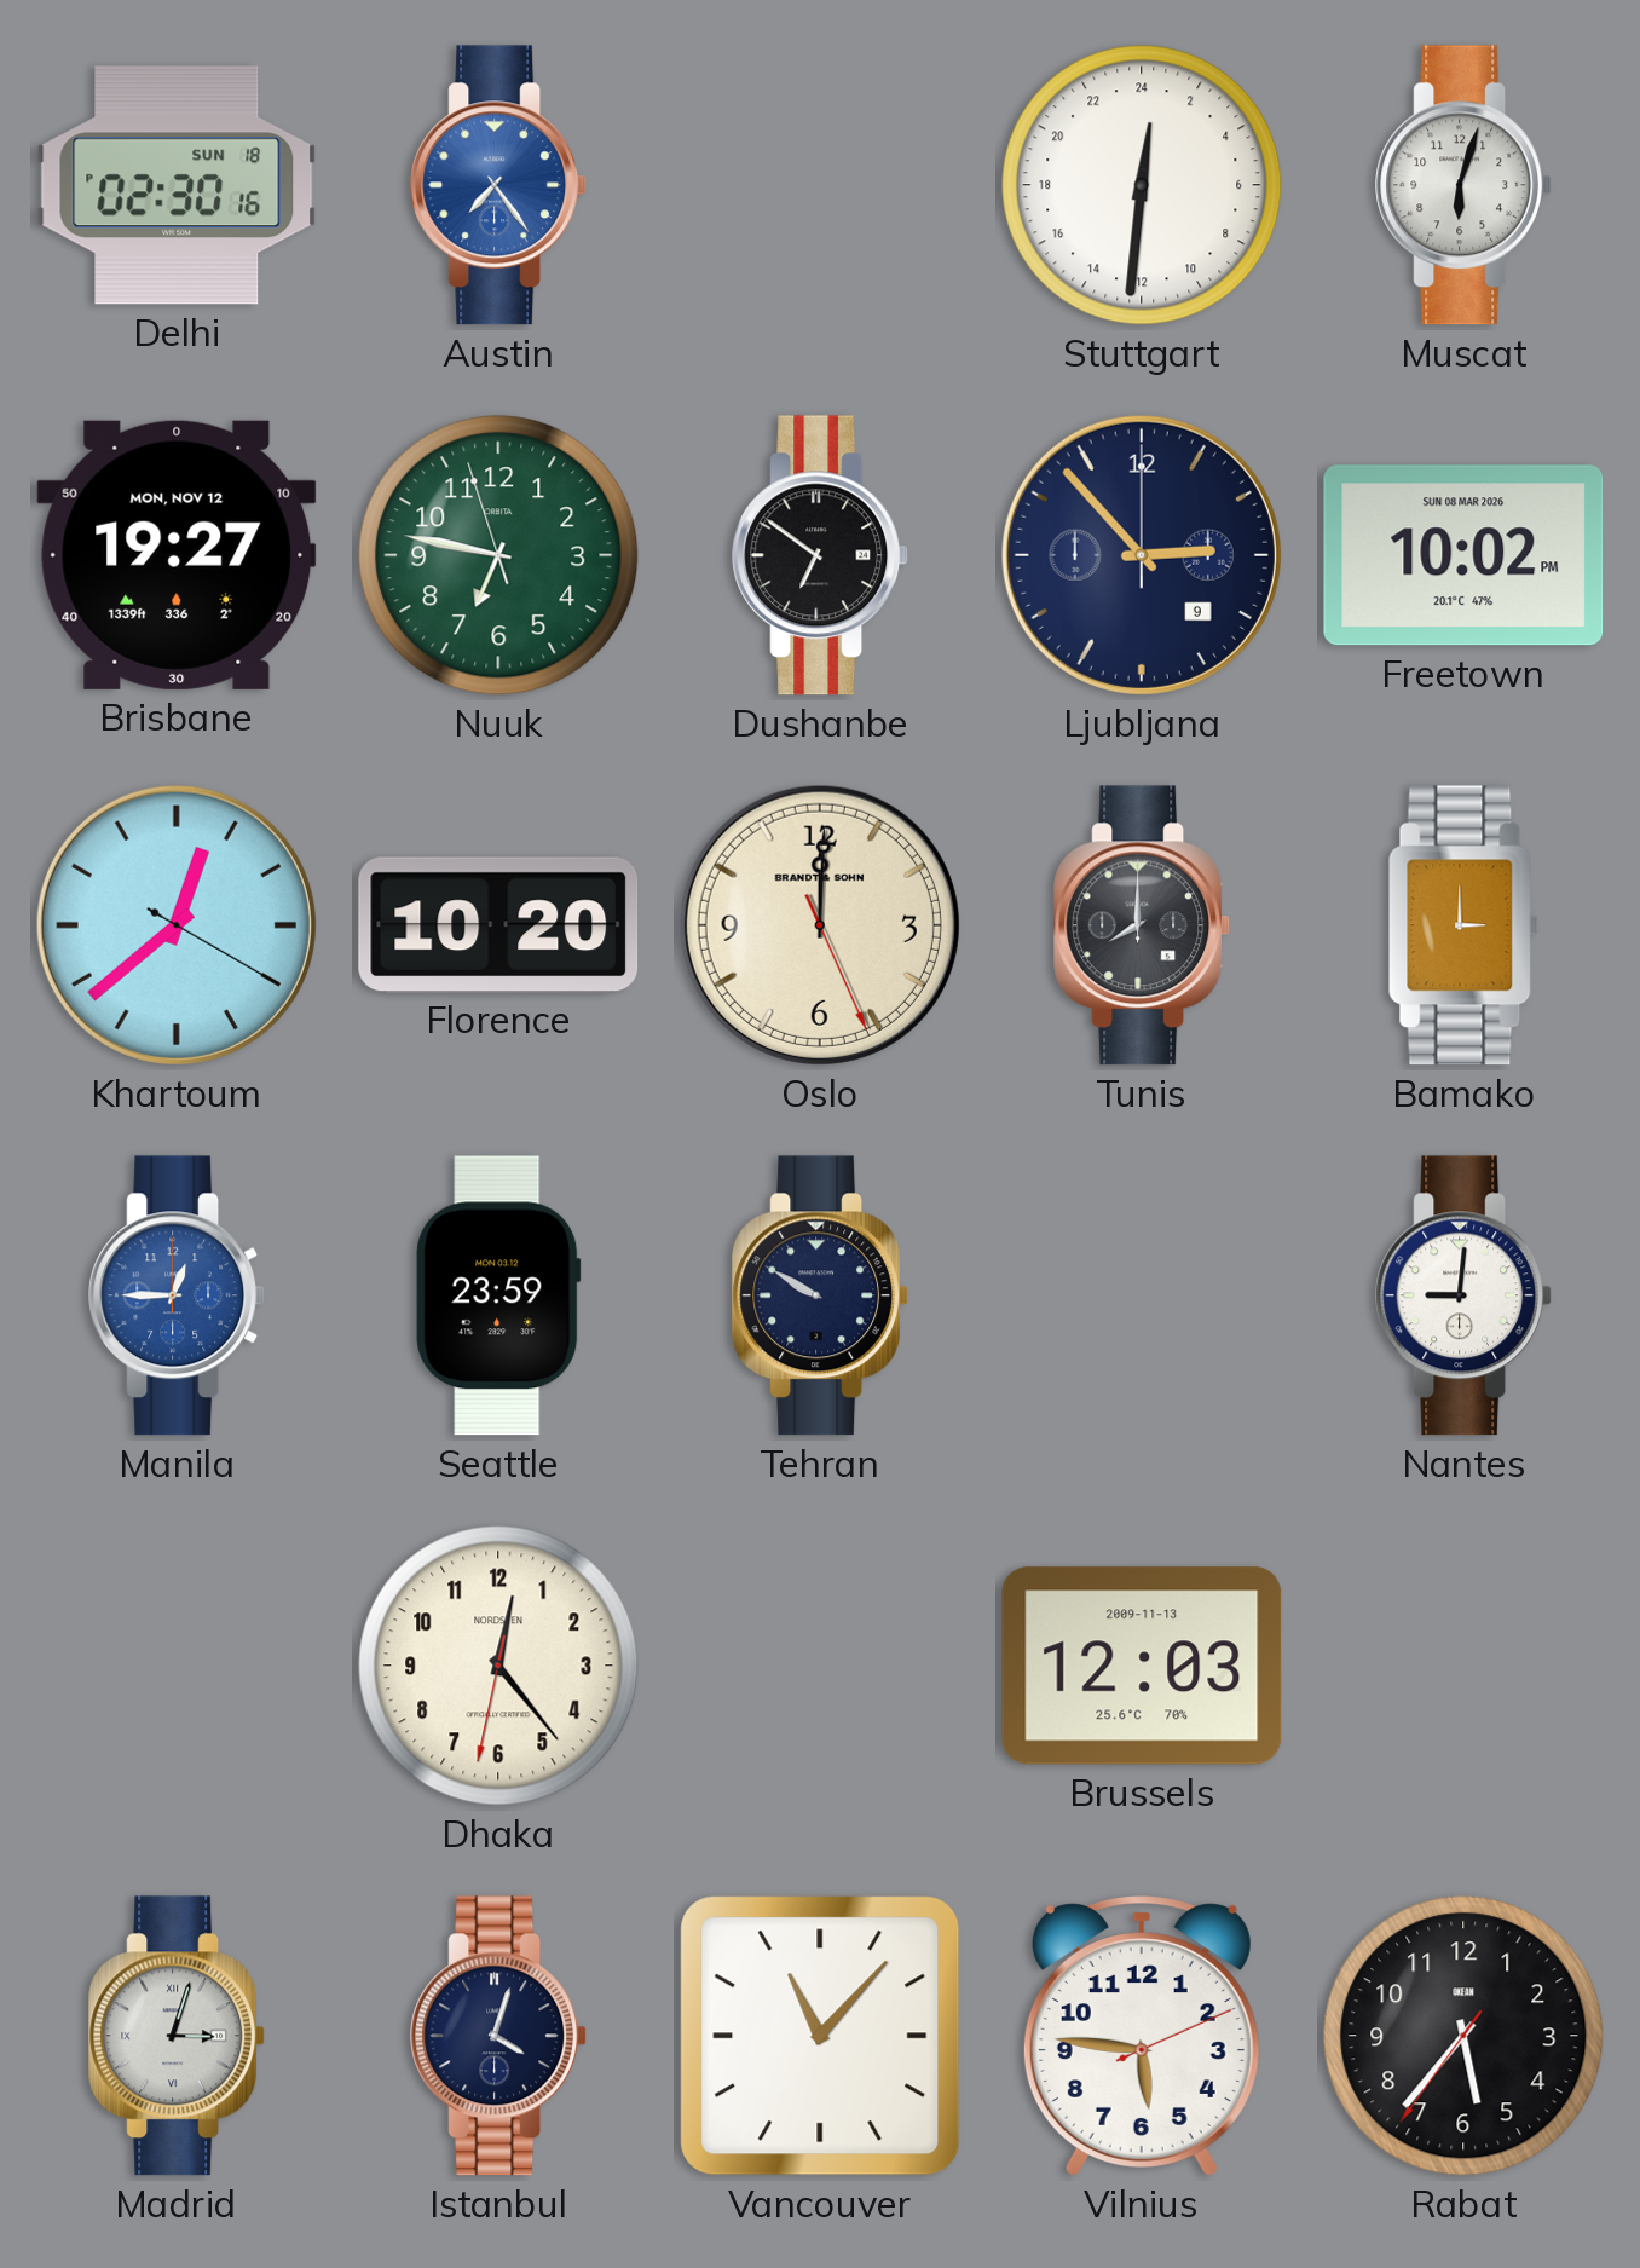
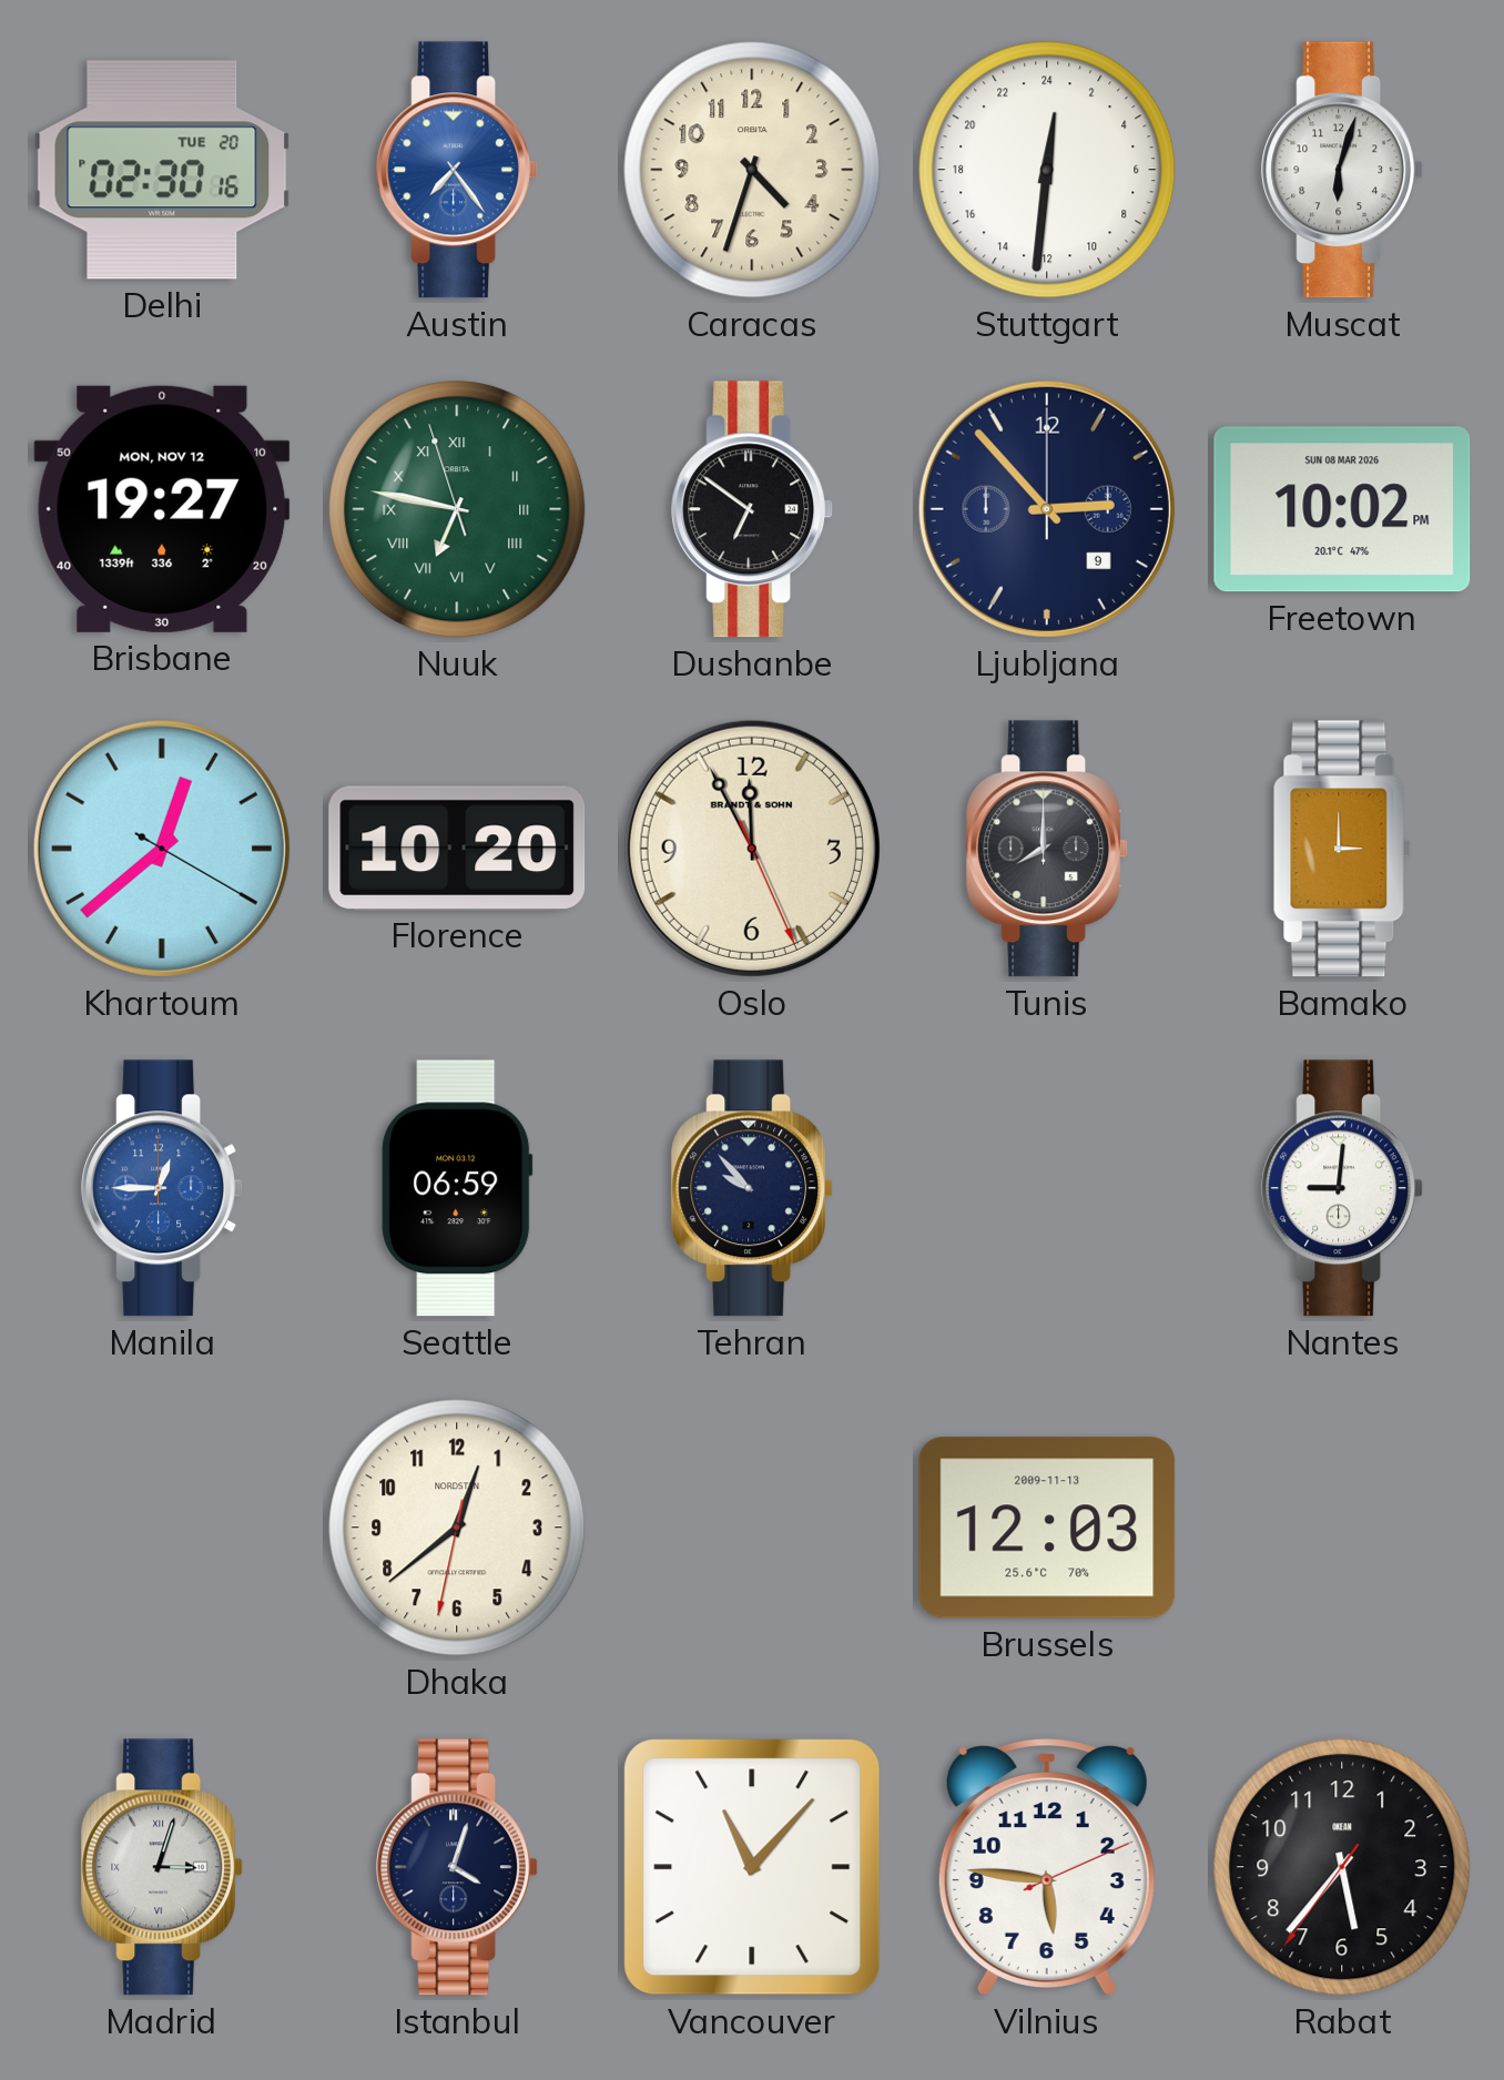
Delhi date: SUN 18 -> TUE 20 (162, 170)
Caracas: none -> 4:33 (752, 170)
Nuuk numerals: Arabic -> Roman (457, 509)
Oslo: 12:00 -> 11:55 (752, 849)
Seattle: 23:59 -> 06:59 (457, 1188)
Tehran: 9:50 -> 9:53 (753, 1188)
Dhaka: 12:23 -> 12:38 (457, 1528)
